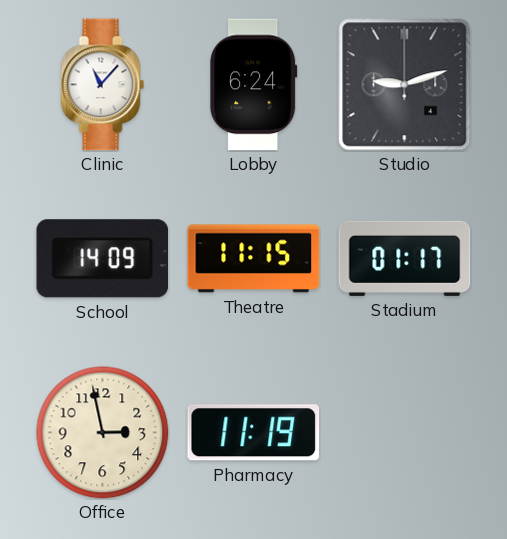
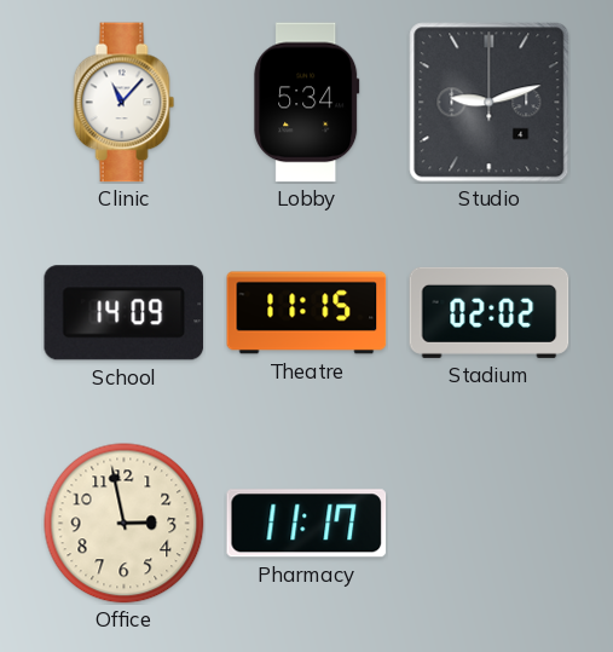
Lobby: 6:24 -> 5:34 (307, 103)
Stadium: 01:17 -> 02:02 (490, 312)
Pharmacy: 11:19 -> 11:17 (307, 524)
